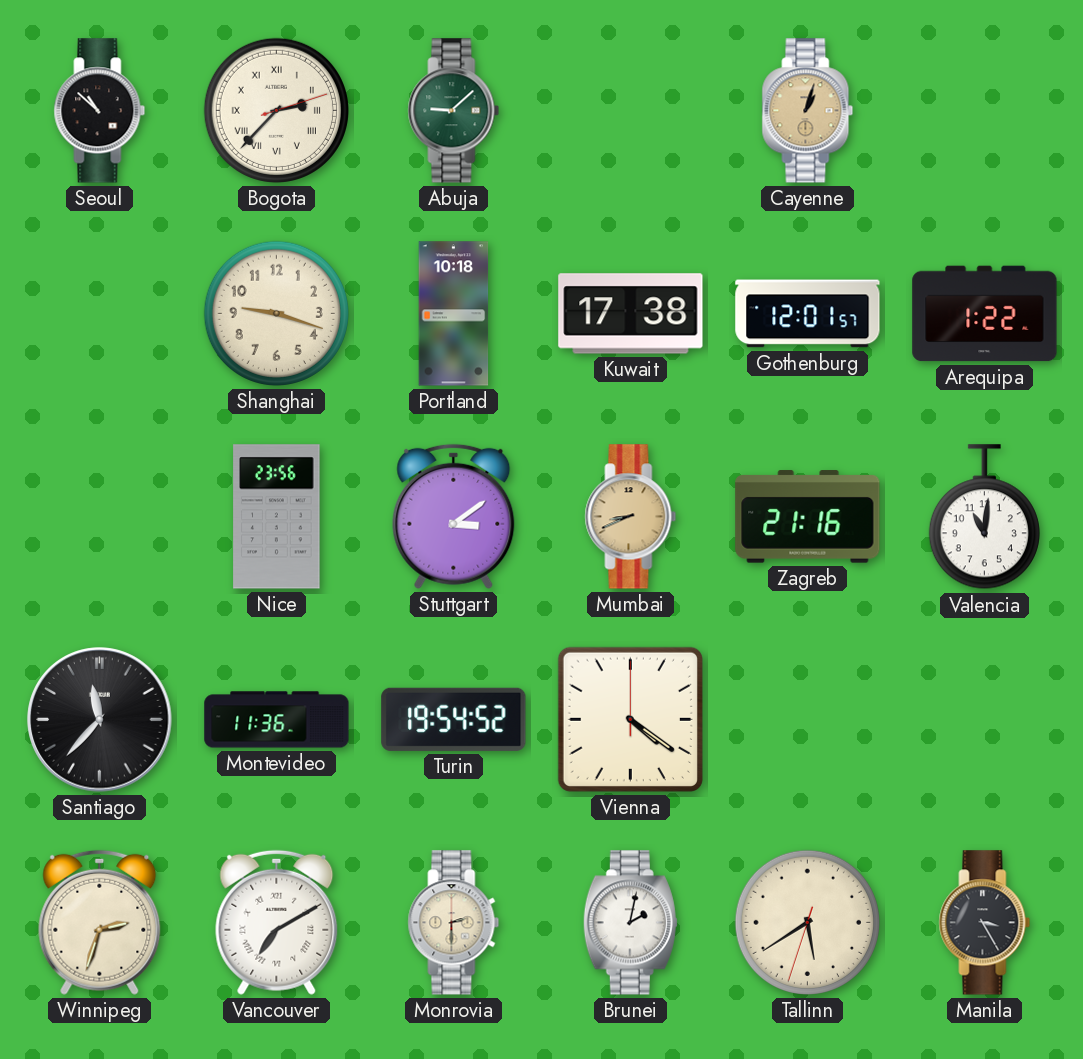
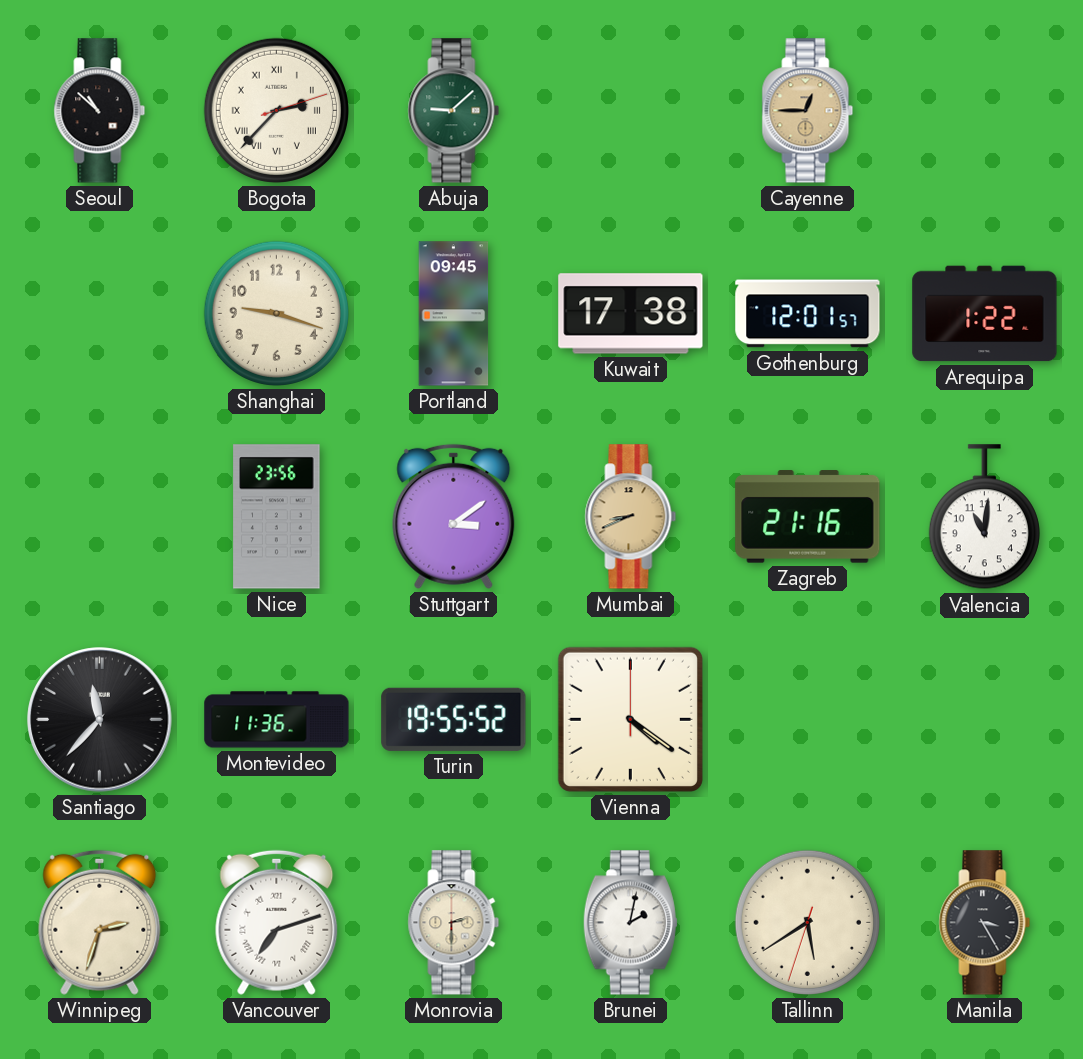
Cayenne: 1:03 -> 12:45 (808, 111)
Portland: 10:18 -> 09:45 (454, 314)
Turin: 19:54 -> 19:55 (454, 719)
Vancouver: 7:10 -> 7:12 (277, 922)
